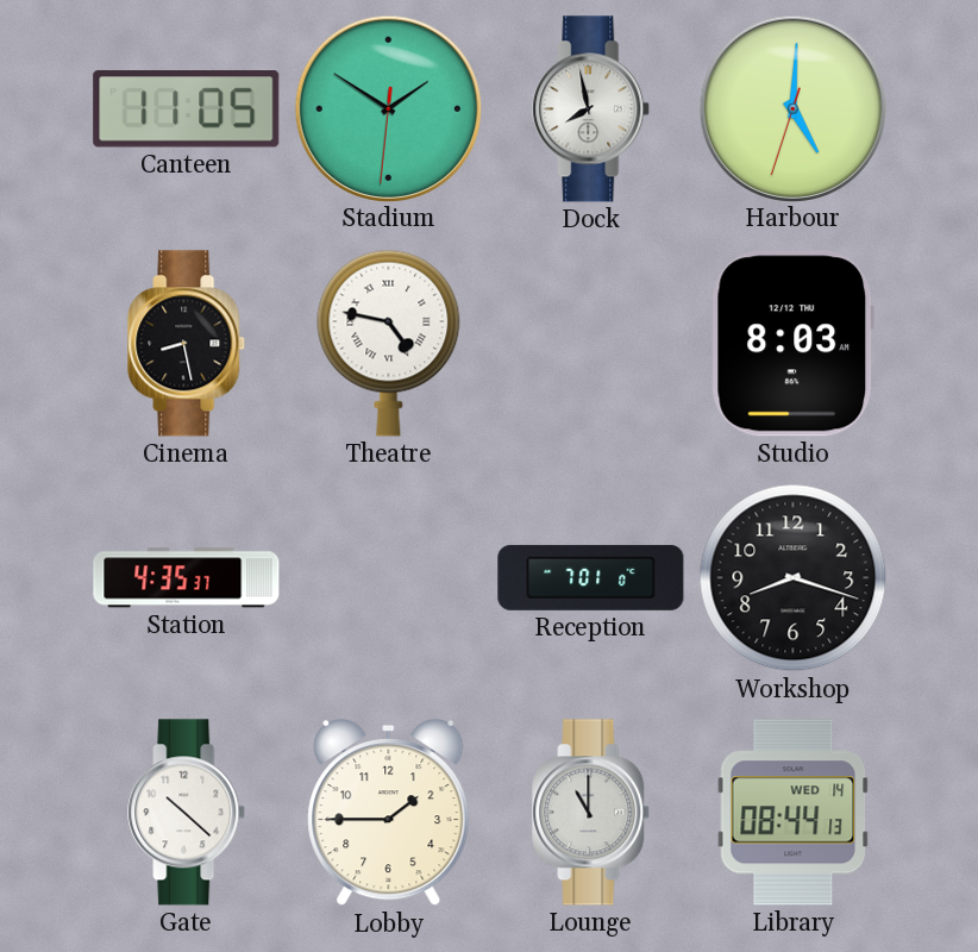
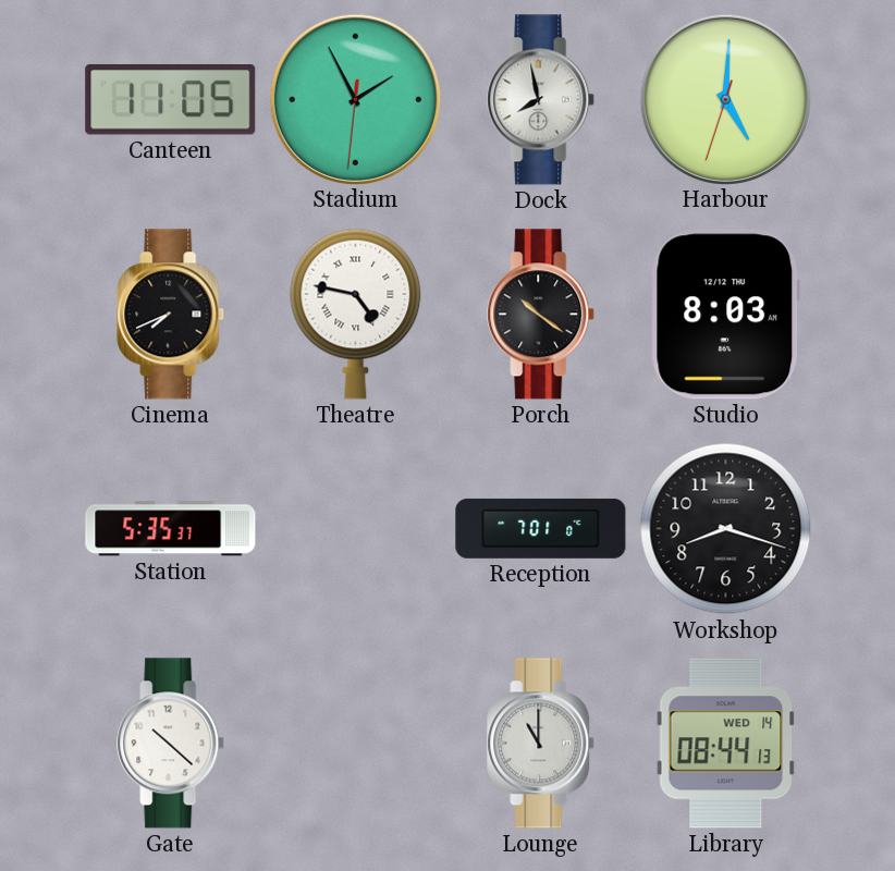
Stadium: 1:50 -> 1:55 (355, 99)
Cinema: 8:28 -> 7:41 (171, 315)
Porch: none -> 10:21 (541, 315)
Station: 4:35 -> 5:35 (171, 529)
Lobby: 1:45 -> none (389, 813)
